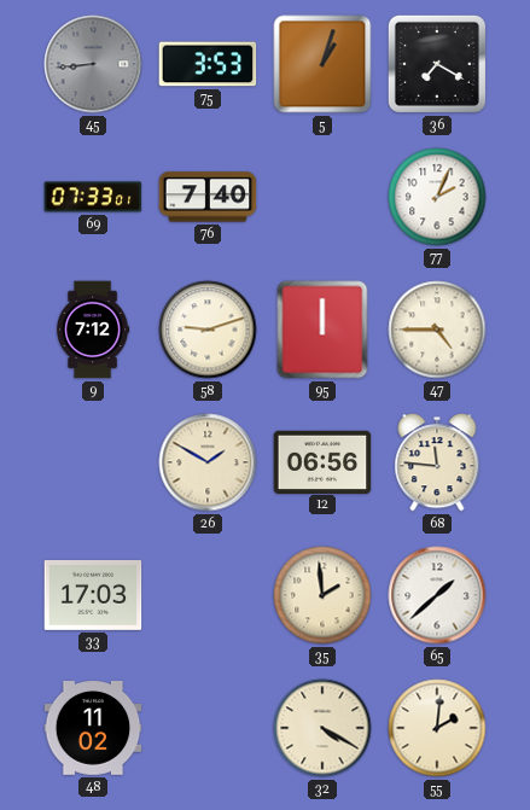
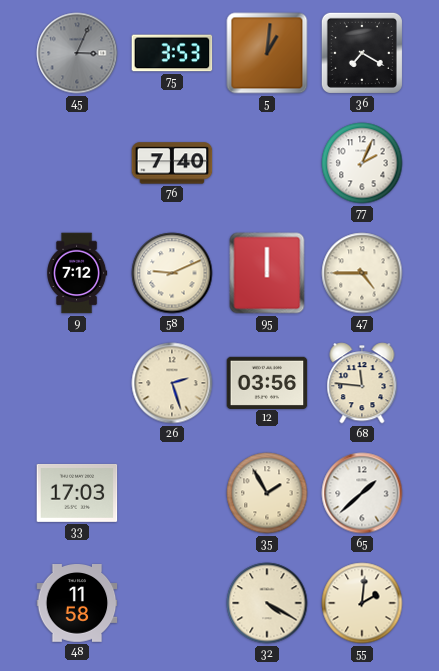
45: 8:44 -> 3:04 (77, 53)
5: 1:03 -> 1:01 (267, 53)
69: 07:33 -> none (93, 197)
58: 9:12 -> 9:11 (172, 273)
26: 1:50 -> 2:27 (172, 383)
12: 06:56 -> 03:56 (267, 382)
35: 1:59 -> 1:55 (267, 493)
48: 11:02 -> 11:58 (77, 604)
